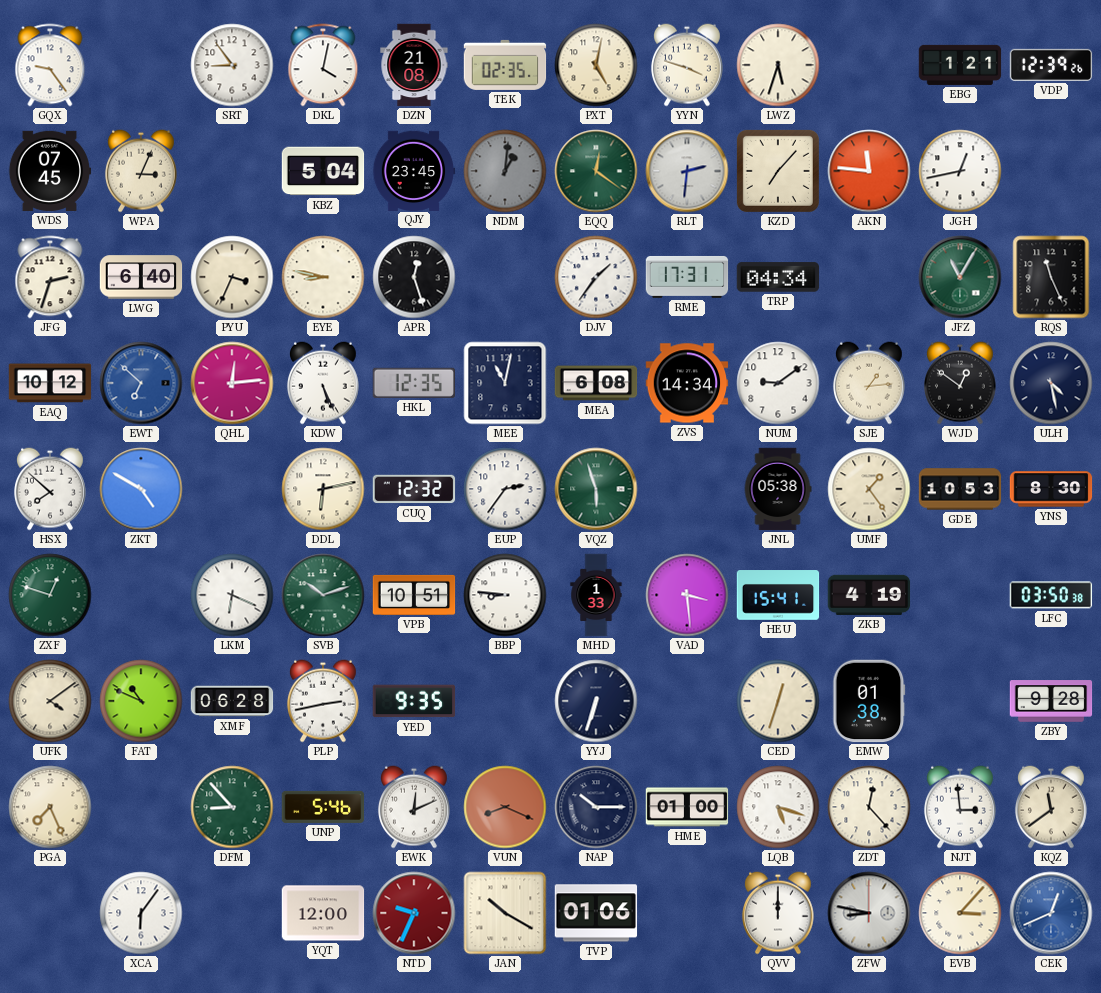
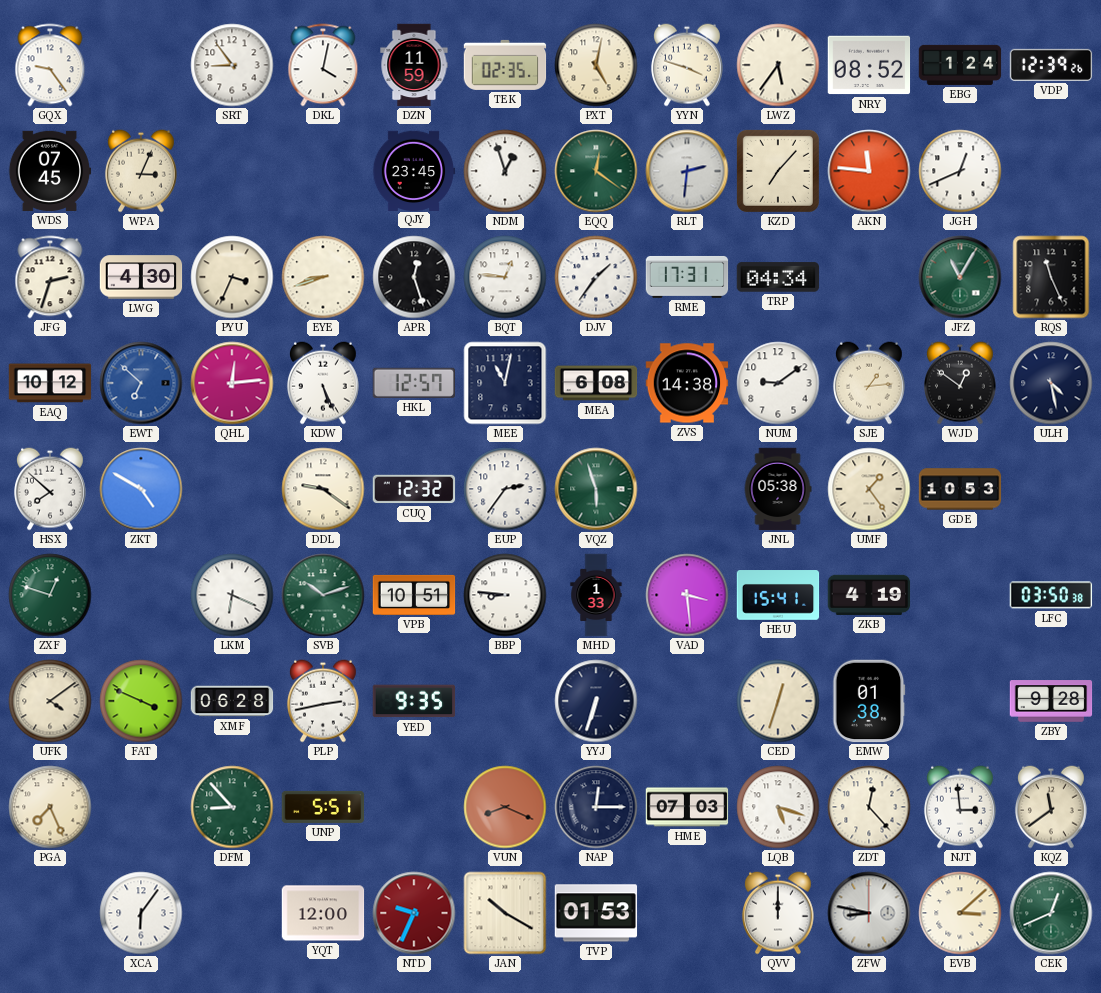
DZN: 21:08 -> 11:59 (414, 65)
LWZ: 5:33 -> 5:36 (778, 65)
NRY: none -> 08:52 (869, 65)
EBG: 1:21 -> 1:24 (960, 65)
KBZ: 5:04 -> none (323, 171)
NDM: 1:01 -> 12:57 (505, 171)
NDM dial: grey -> white (505, 171)
JGH: 12:43 -> 12:41 (960, 171)
LWG: 6:40 -> 4:30 (141, 277)
EYE: 8:47 -> 8:42 (323, 277)
BQT: none -> 12:46 (505, 277)
HKL: 12:35 -> 12:57 (413, 383)
ZVS: 14:34 -> 14:38 (687, 383)
DDL: 6:13 -> 9:21 (323, 489)
YNS: 8:30 -> none (1051, 489)
FAT: 10:49 -> 3:49 (141, 701)
UNP: 5:46 -> 5:51 (323, 807)
EWK: 12:11 -> none (414, 807)
NAP: 10:15 -> 12:15 (596, 807)
HME: 01:00 -> 07:03 (687, 807)
TVP: 01:06 -> 01:53 (596, 913)
EVB: 3:07 -> 3:08 (960, 913)
CEK dial: blue -> green (1051, 913)
